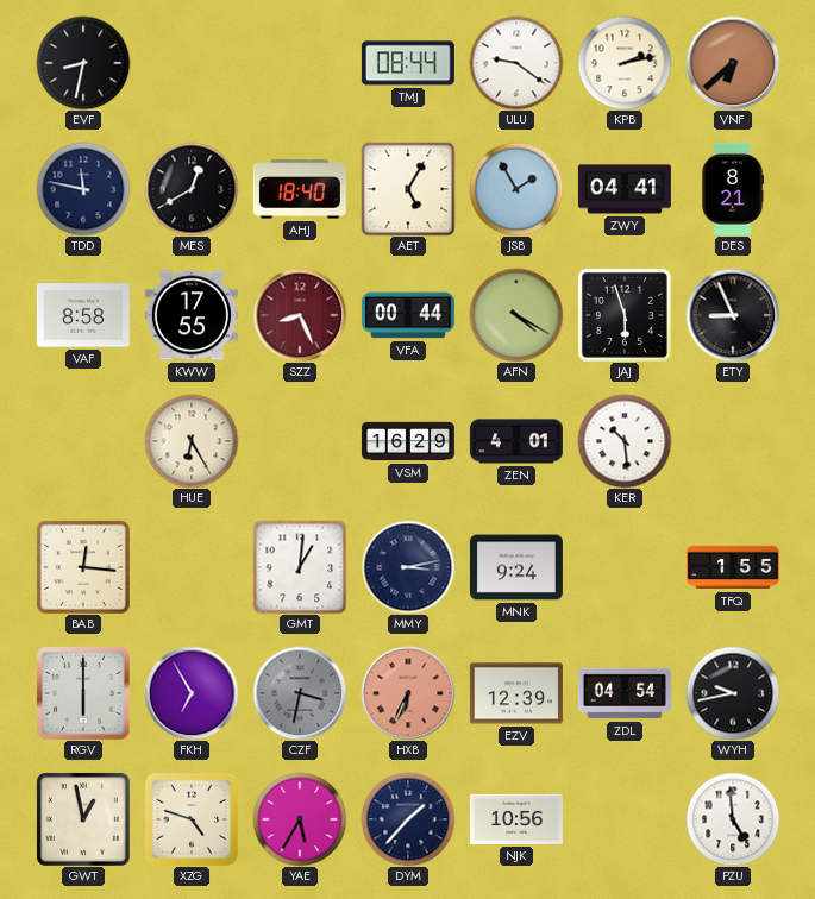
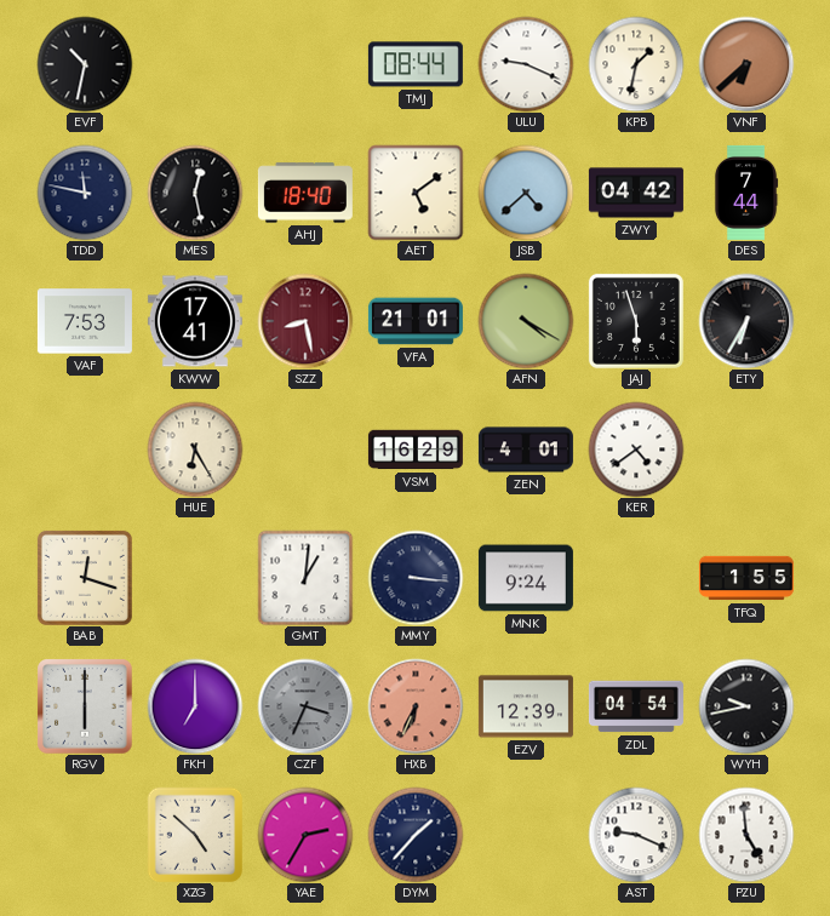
EVF: 8:32 -> 10:32 (85, 64)
ULU: 9:21 -> 9:19 (526, 64)
KPB: 2:13 -> 1:32 (636, 64)
MES: 12:40 -> 12:28 (195, 193)
AET: 5:05 -> 5:09 (416, 193)
JSB: 1:55 -> 4:38 (526, 193)
ZWY: 04:41 -> 04:42 (636, 193)
DES: 8:21 -> 7:44 (746, 193)
VAF: 8:58 -> 7:53 (85, 321)
KWW: 17:55 -> 17:41 (195, 321)
SZZ: 8:26 -> 8:28 (305, 321)
VFA: 00:44 -> 21:01 (416, 321)
ETY: 8:56 -> 6:35 (746, 321)
KER: 10:29 -> 4:39 (636, 450)
BAB: 12:16 -> 12:18 (85, 578)
MMY: 3:13 -> 3:16 (416, 578)
FKH: 6:55 -> 7:00 (195, 706)
CZF: 3:32 -> 3:34 (305, 706)
GWT: 12:58 -> none (83, 819)
XZG: 4:48 -> 4:52 (195, 835)
YAE: 5:35 -> 2:35 (305, 835)
NJK: 10:56 -> none (516, 819)
AST: none -> 9:19 (636, 835)
